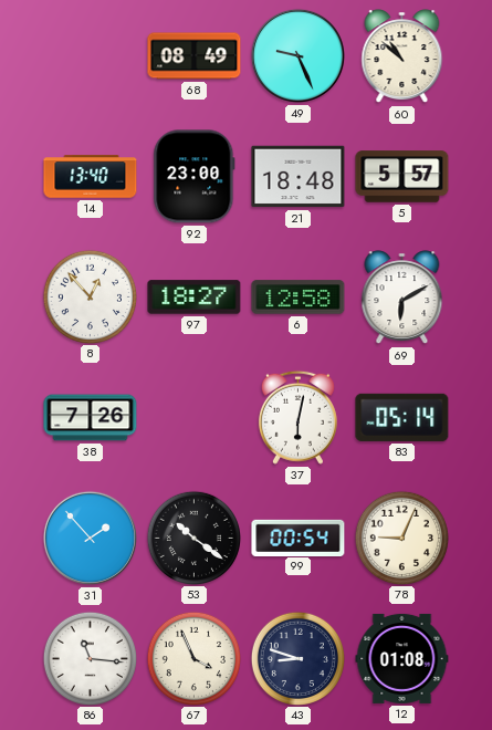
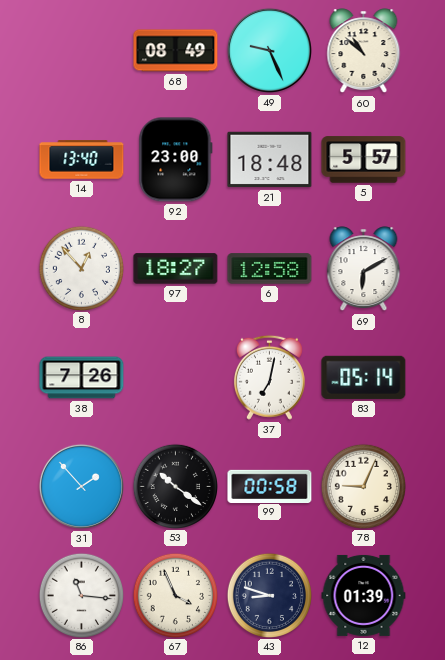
37: 6:02 -> 7:02 (269, 377)
99: 00:54 -> 00:58 (270, 486)
12: 01:08 -> 01:39 (364, 595)
